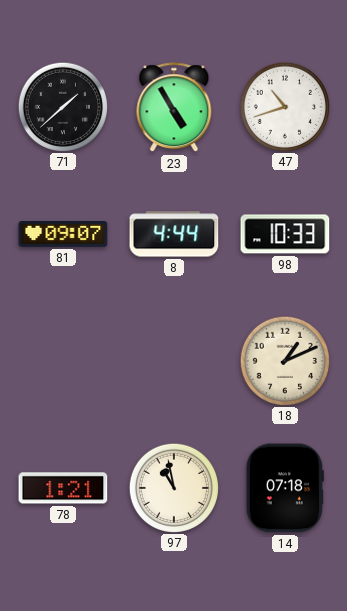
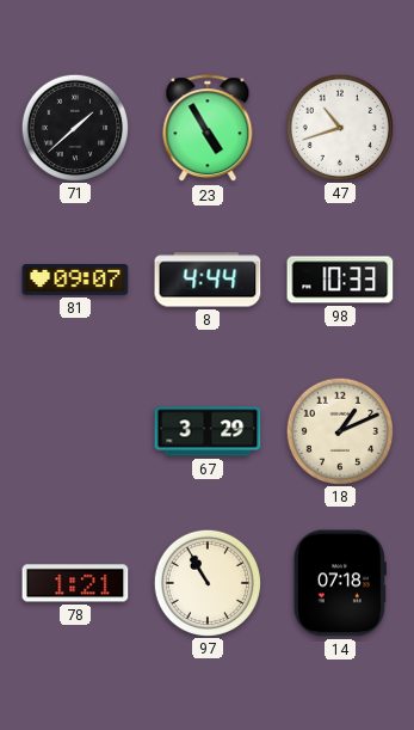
67: none -> 3:29 (208, 431)
97: 10:58 -> 10:55 (206, 582)
